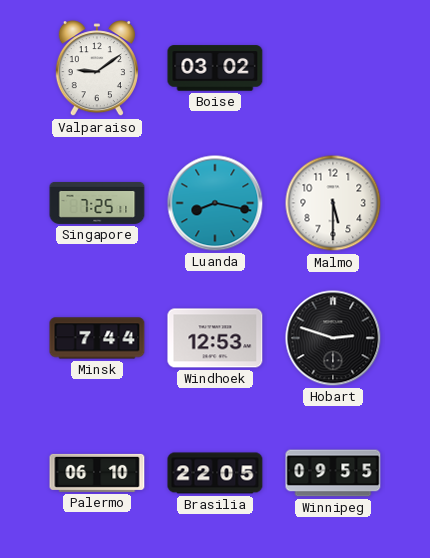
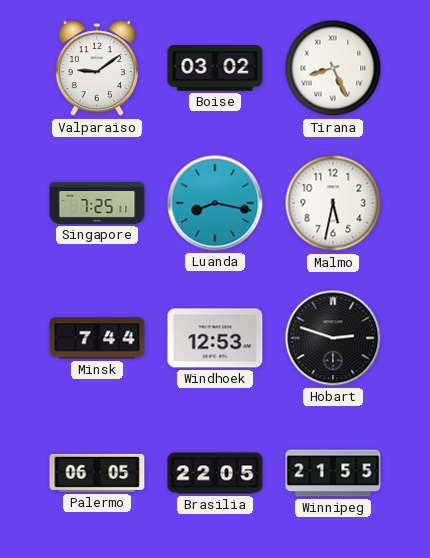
Tirana: none -> 8:26 (333, 68)
Malmo: 5:30 -> 5:32 (333, 203)
Palermo: 06:10 -> 06:05 (97, 473)
Winnipeg: 09:55 -> 21:55 (333, 473)
